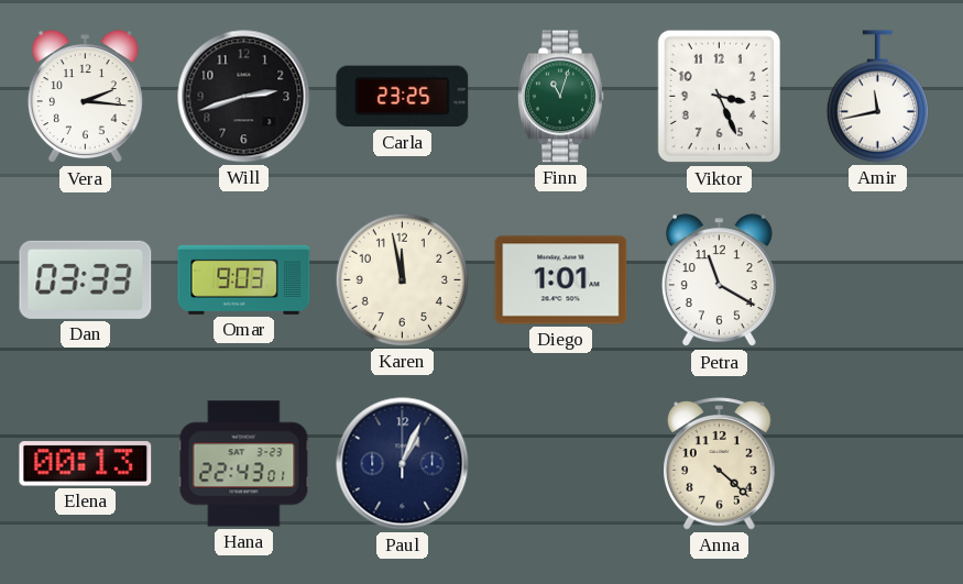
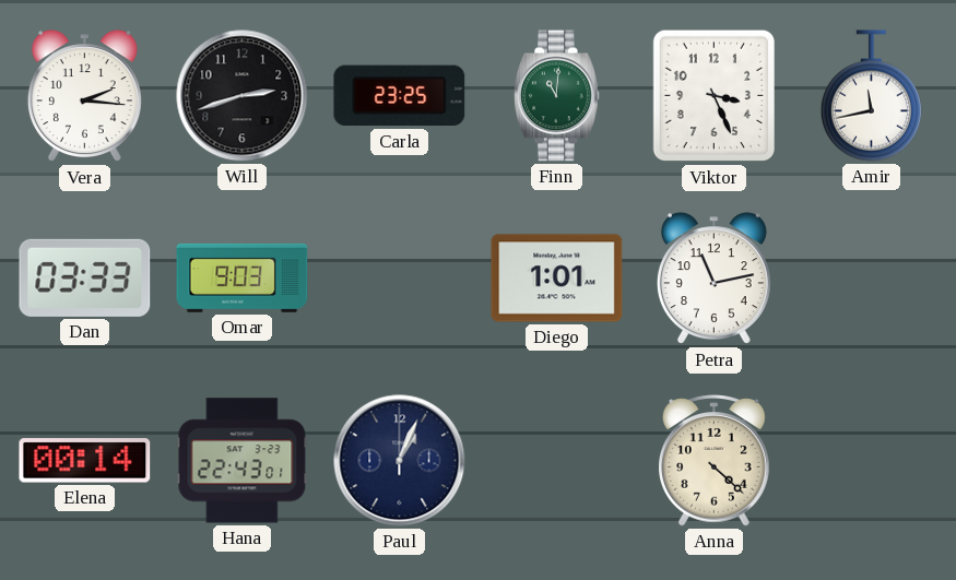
Finn: 11:03 -> 11:01 (557, 96)
Karen: 11:58 -> none (402, 279)
Petra: 11:20 -> 11:13 (713, 279)
Elena: 00:13 -> 00:14 (85, 461)
